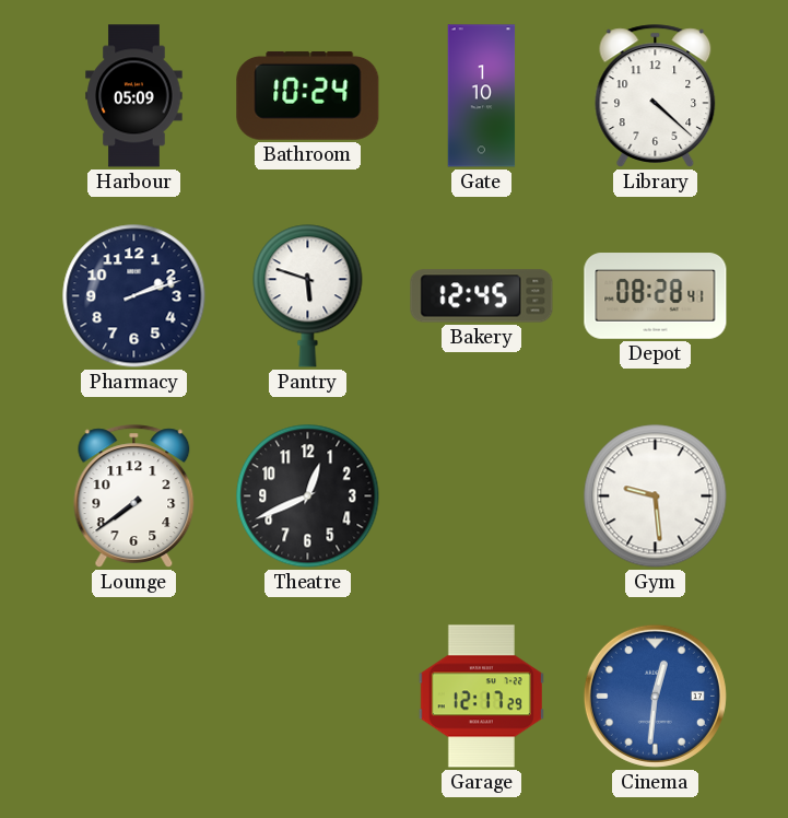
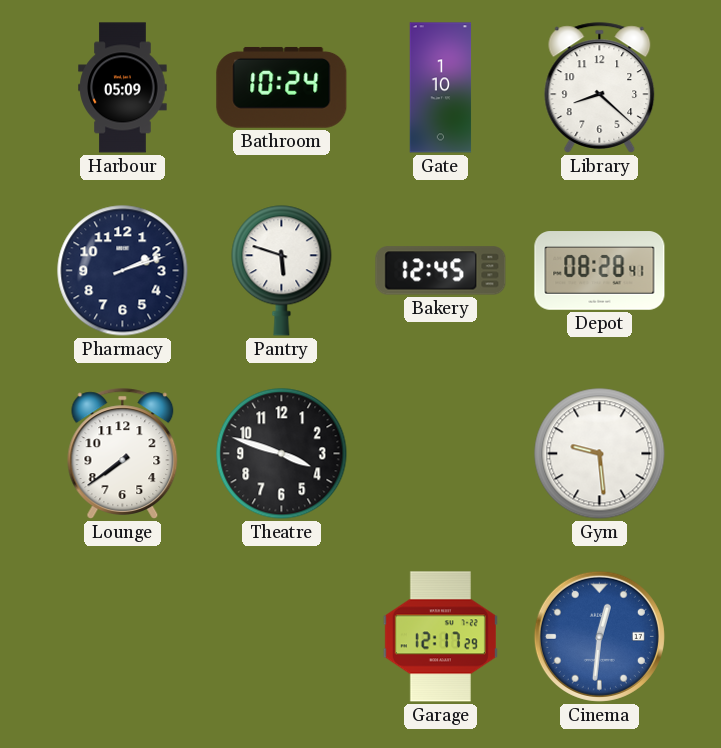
Library: 4:22 -> 8:22 (600, 88)
Theatre: 12:41 -> 3:48 (282, 454)
